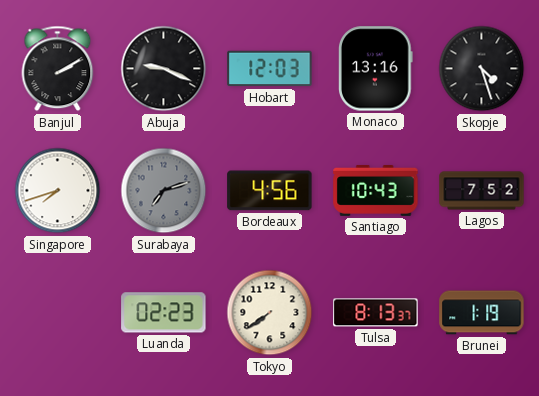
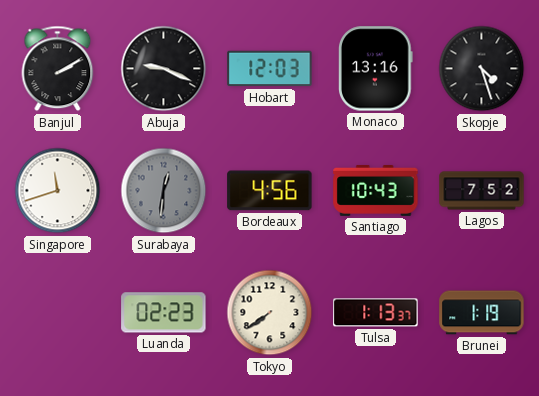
Singapore: 7:42 -> 11:42 (58, 191)
Surabaya: 7:12 -> 12:31 (164, 191)
Tulsa: 8:13 -> 1:13 (376, 313)
